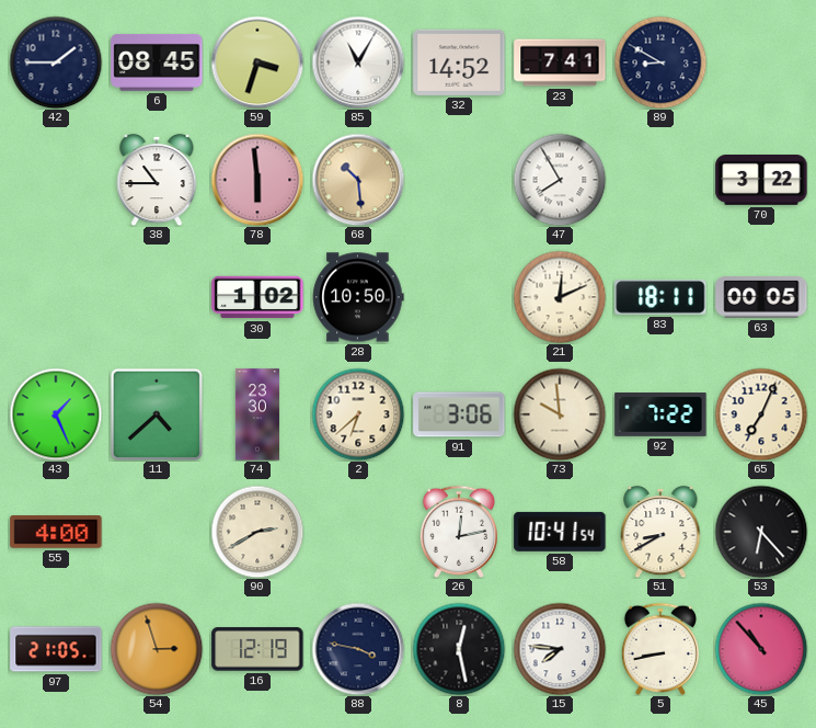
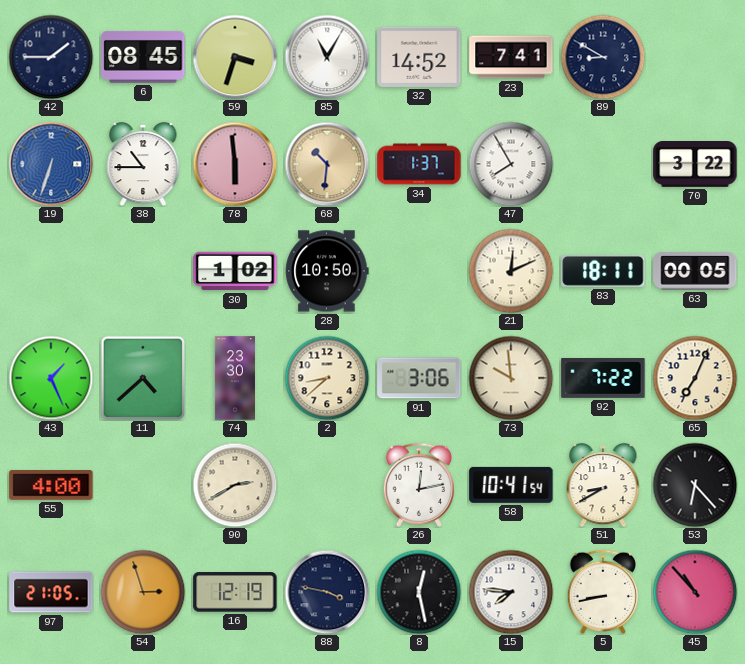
19: none -> 6:33 (51, 164)
68: 10:29 -> 10:31 (327, 164)
34: none -> 1:37 (419, 164)
2: 6:38 -> 8:38 (327, 378)
